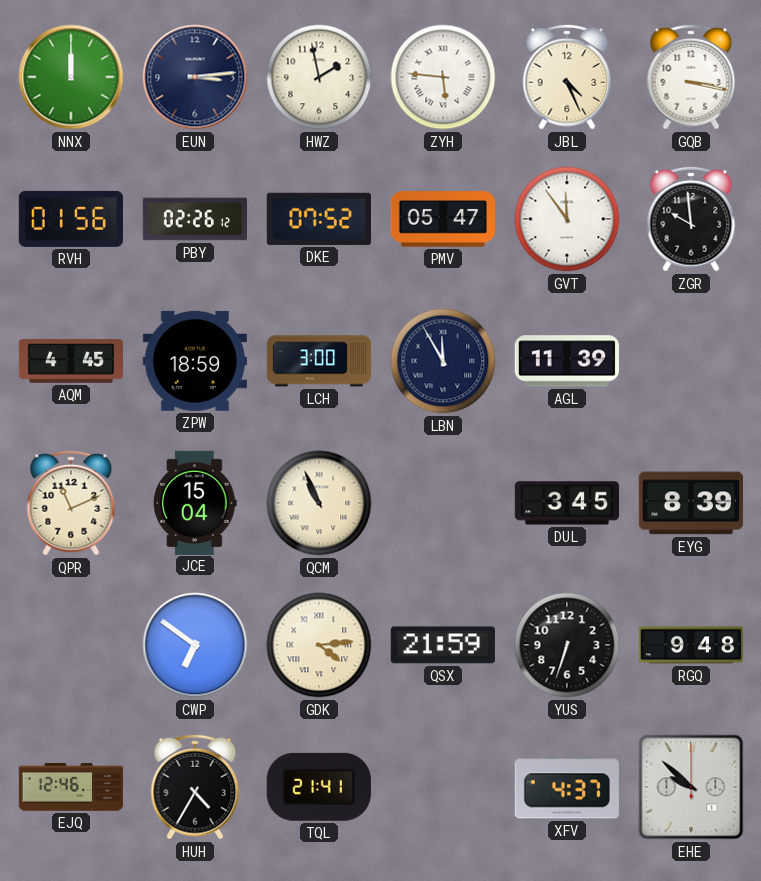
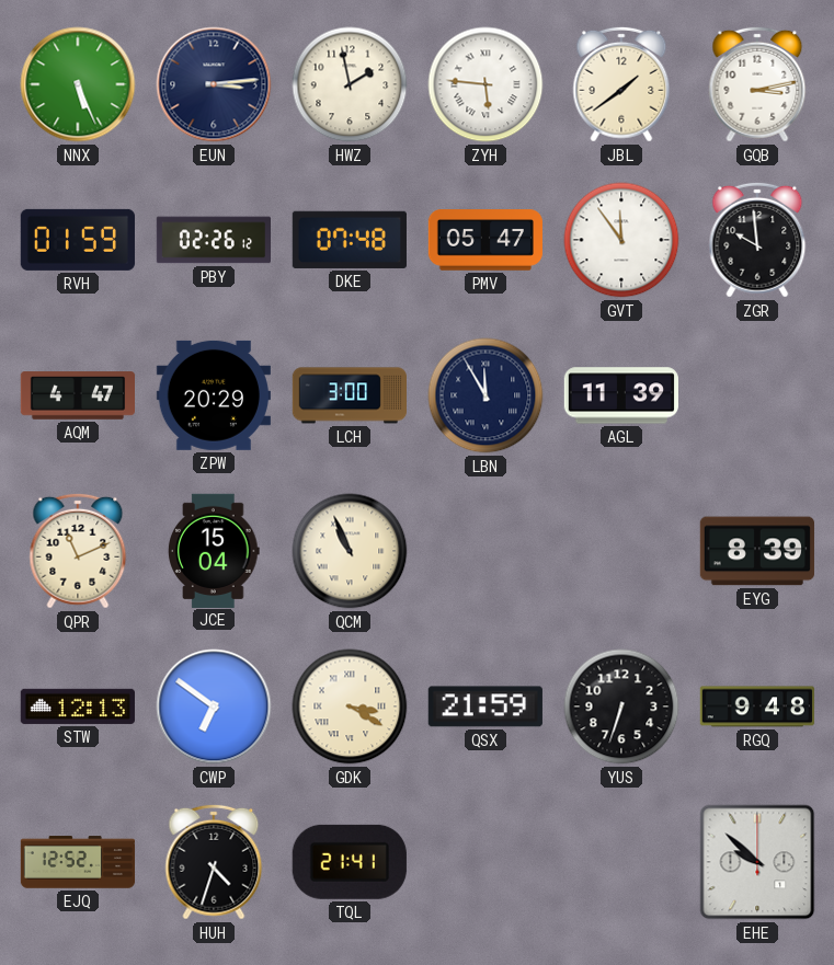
NNX: 12:00 -> 5:26 (78, 84)
JBL: 4:26 -> 1:39 (621, 84)
GQB: 3:17 -> 3:13 (757, 84)
RVH: 01:56 -> 01:59 (78, 240)
DKE: 07:52 -> 07:48 (350, 240)
AQM: 4:45 -> 4:47 (77, 395)
ZPW: 18:59 -> 20:29 (214, 395)
DUL: 3:45 -> none (566, 503)
STW: none -> 12:13 (78, 706)
GDK: 4:14 -> 3:20 (350, 706)
EJQ: 12:46 -> 12:52 (78, 862)
HUH: 4:35 -> 4:33 (214, 862)
XFV: 4:37 -> none (567, 787)
